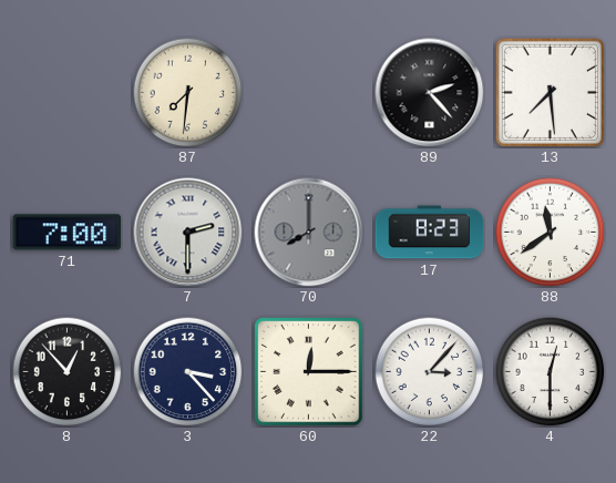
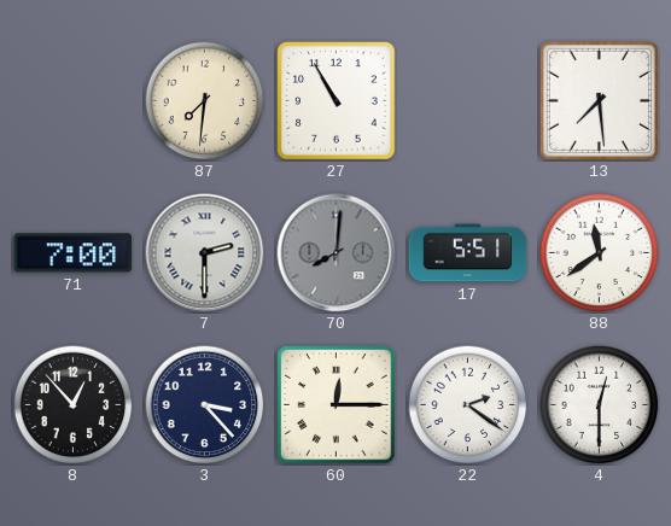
27: none -> 10:55 (337, 101)
89: 2:23 -> none (430, 93)
70: 8:00 -> 8:01 (337, 253)
17: 8:23 -> 5:51 (468, 253)
22: 3:07 -> 2:21 (468, 405)
